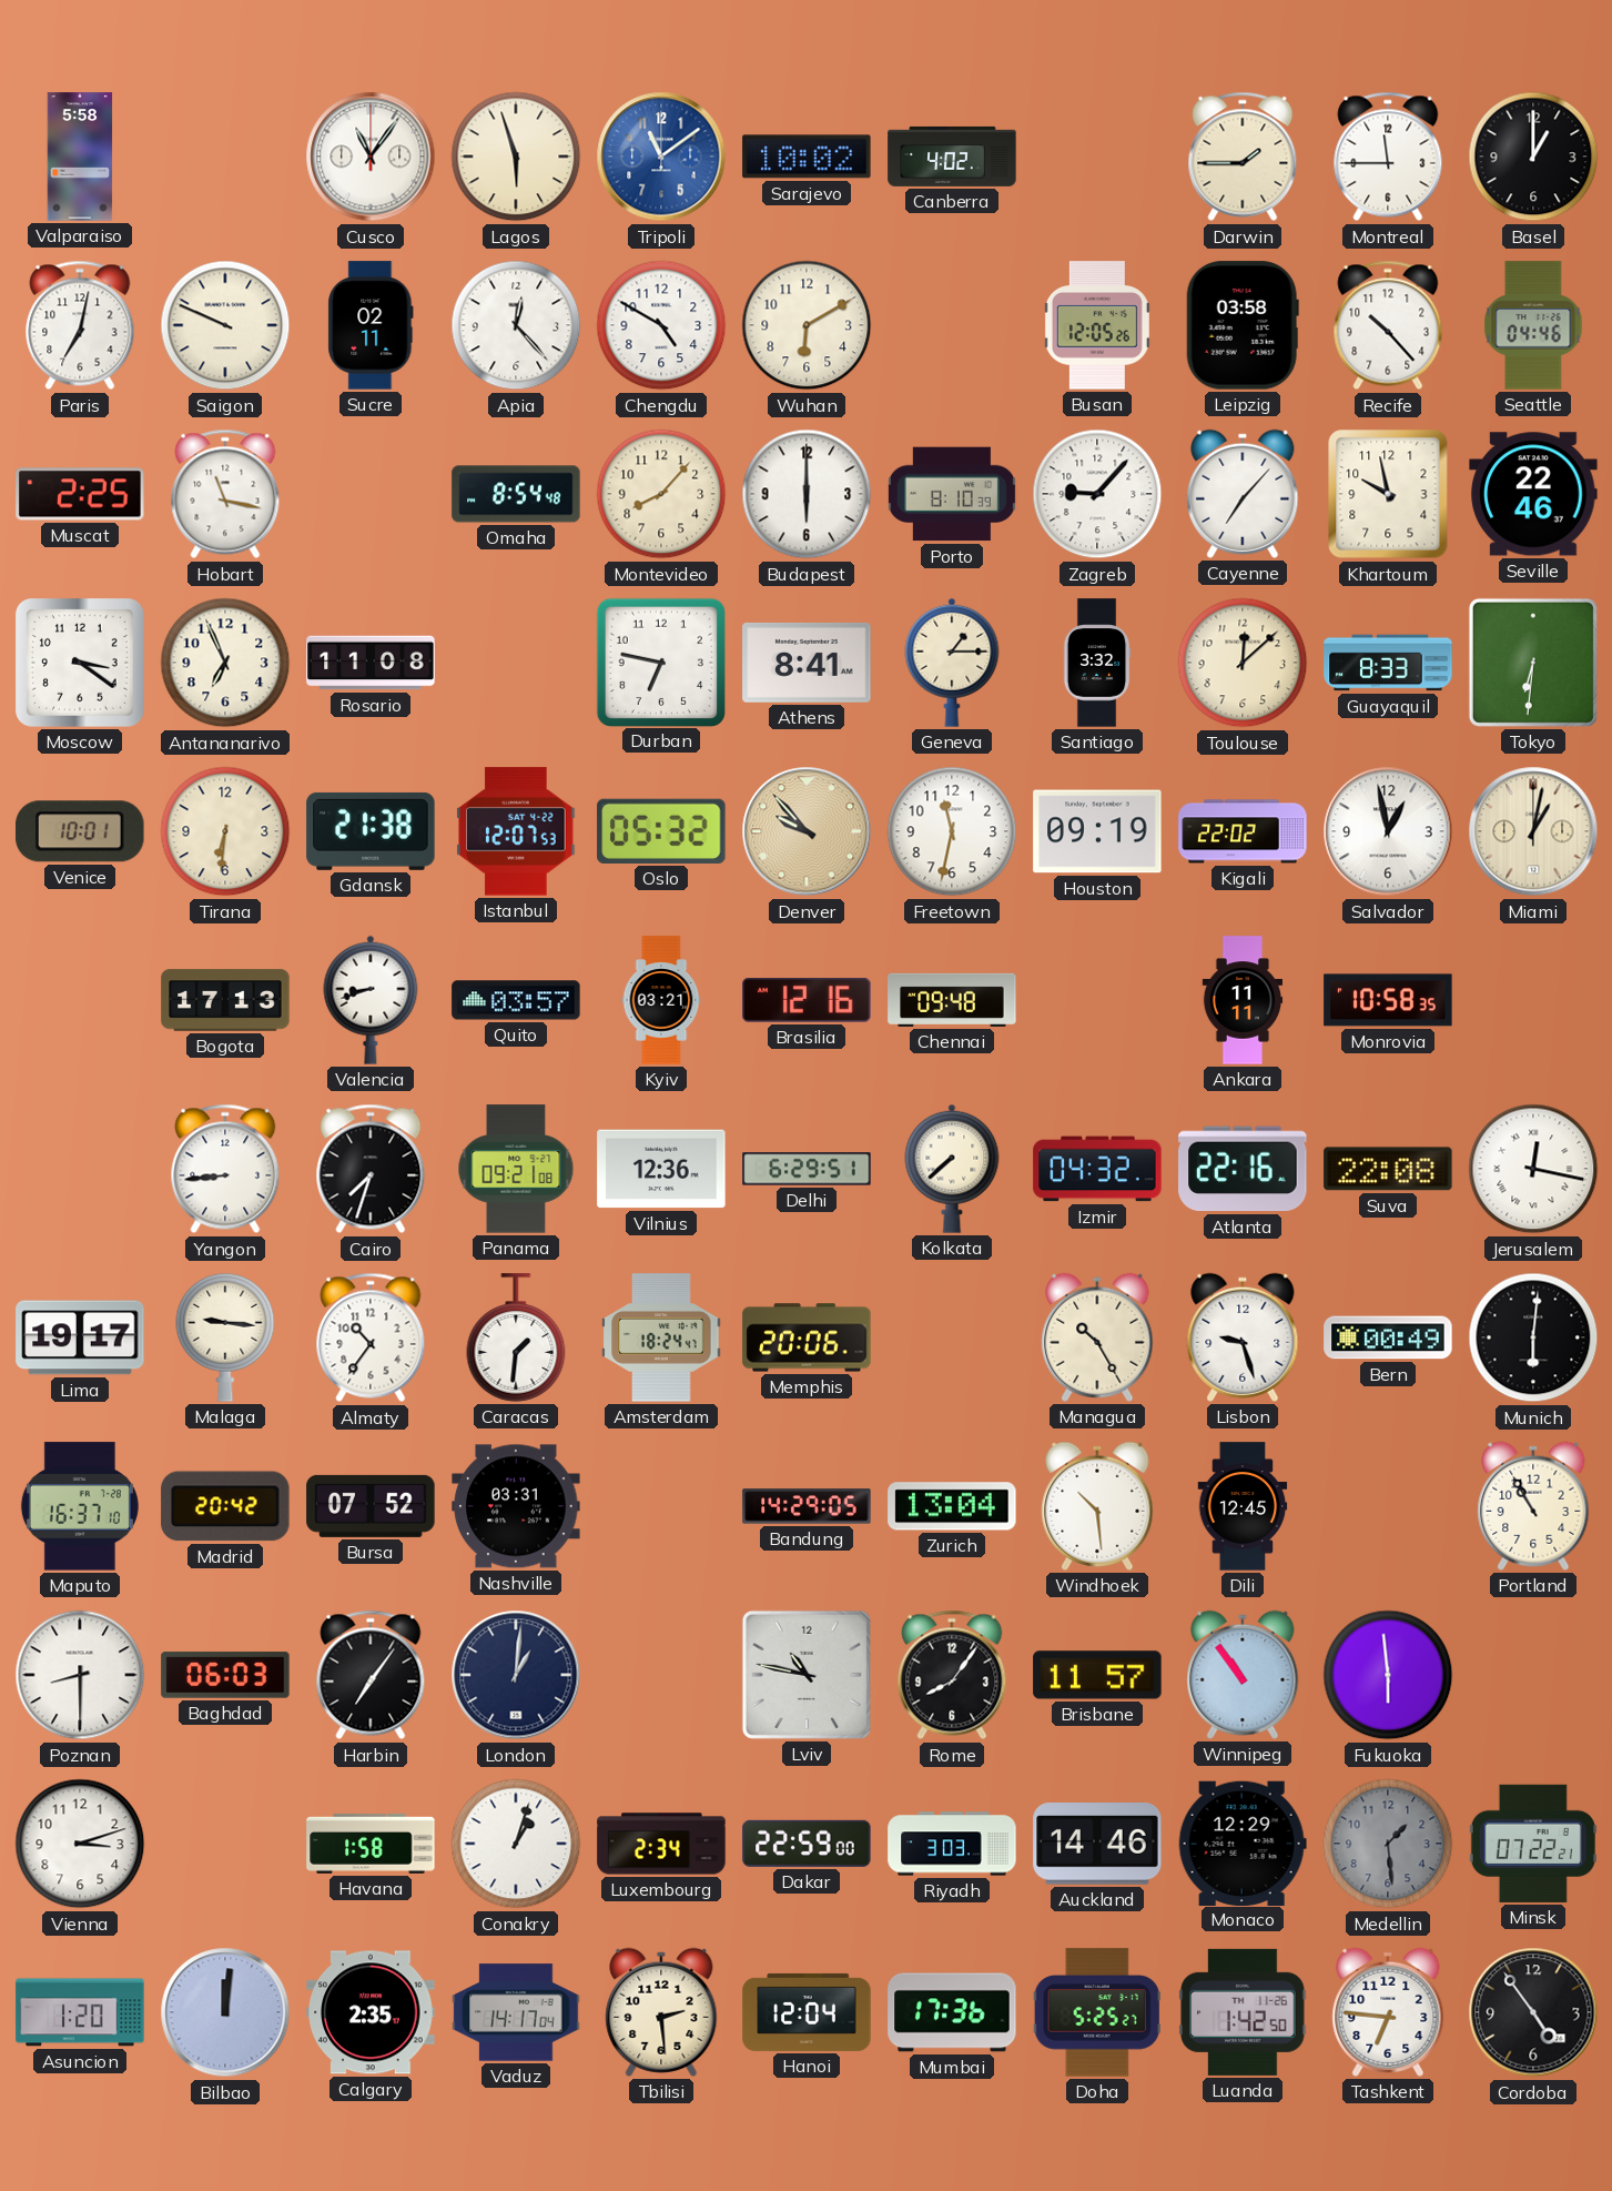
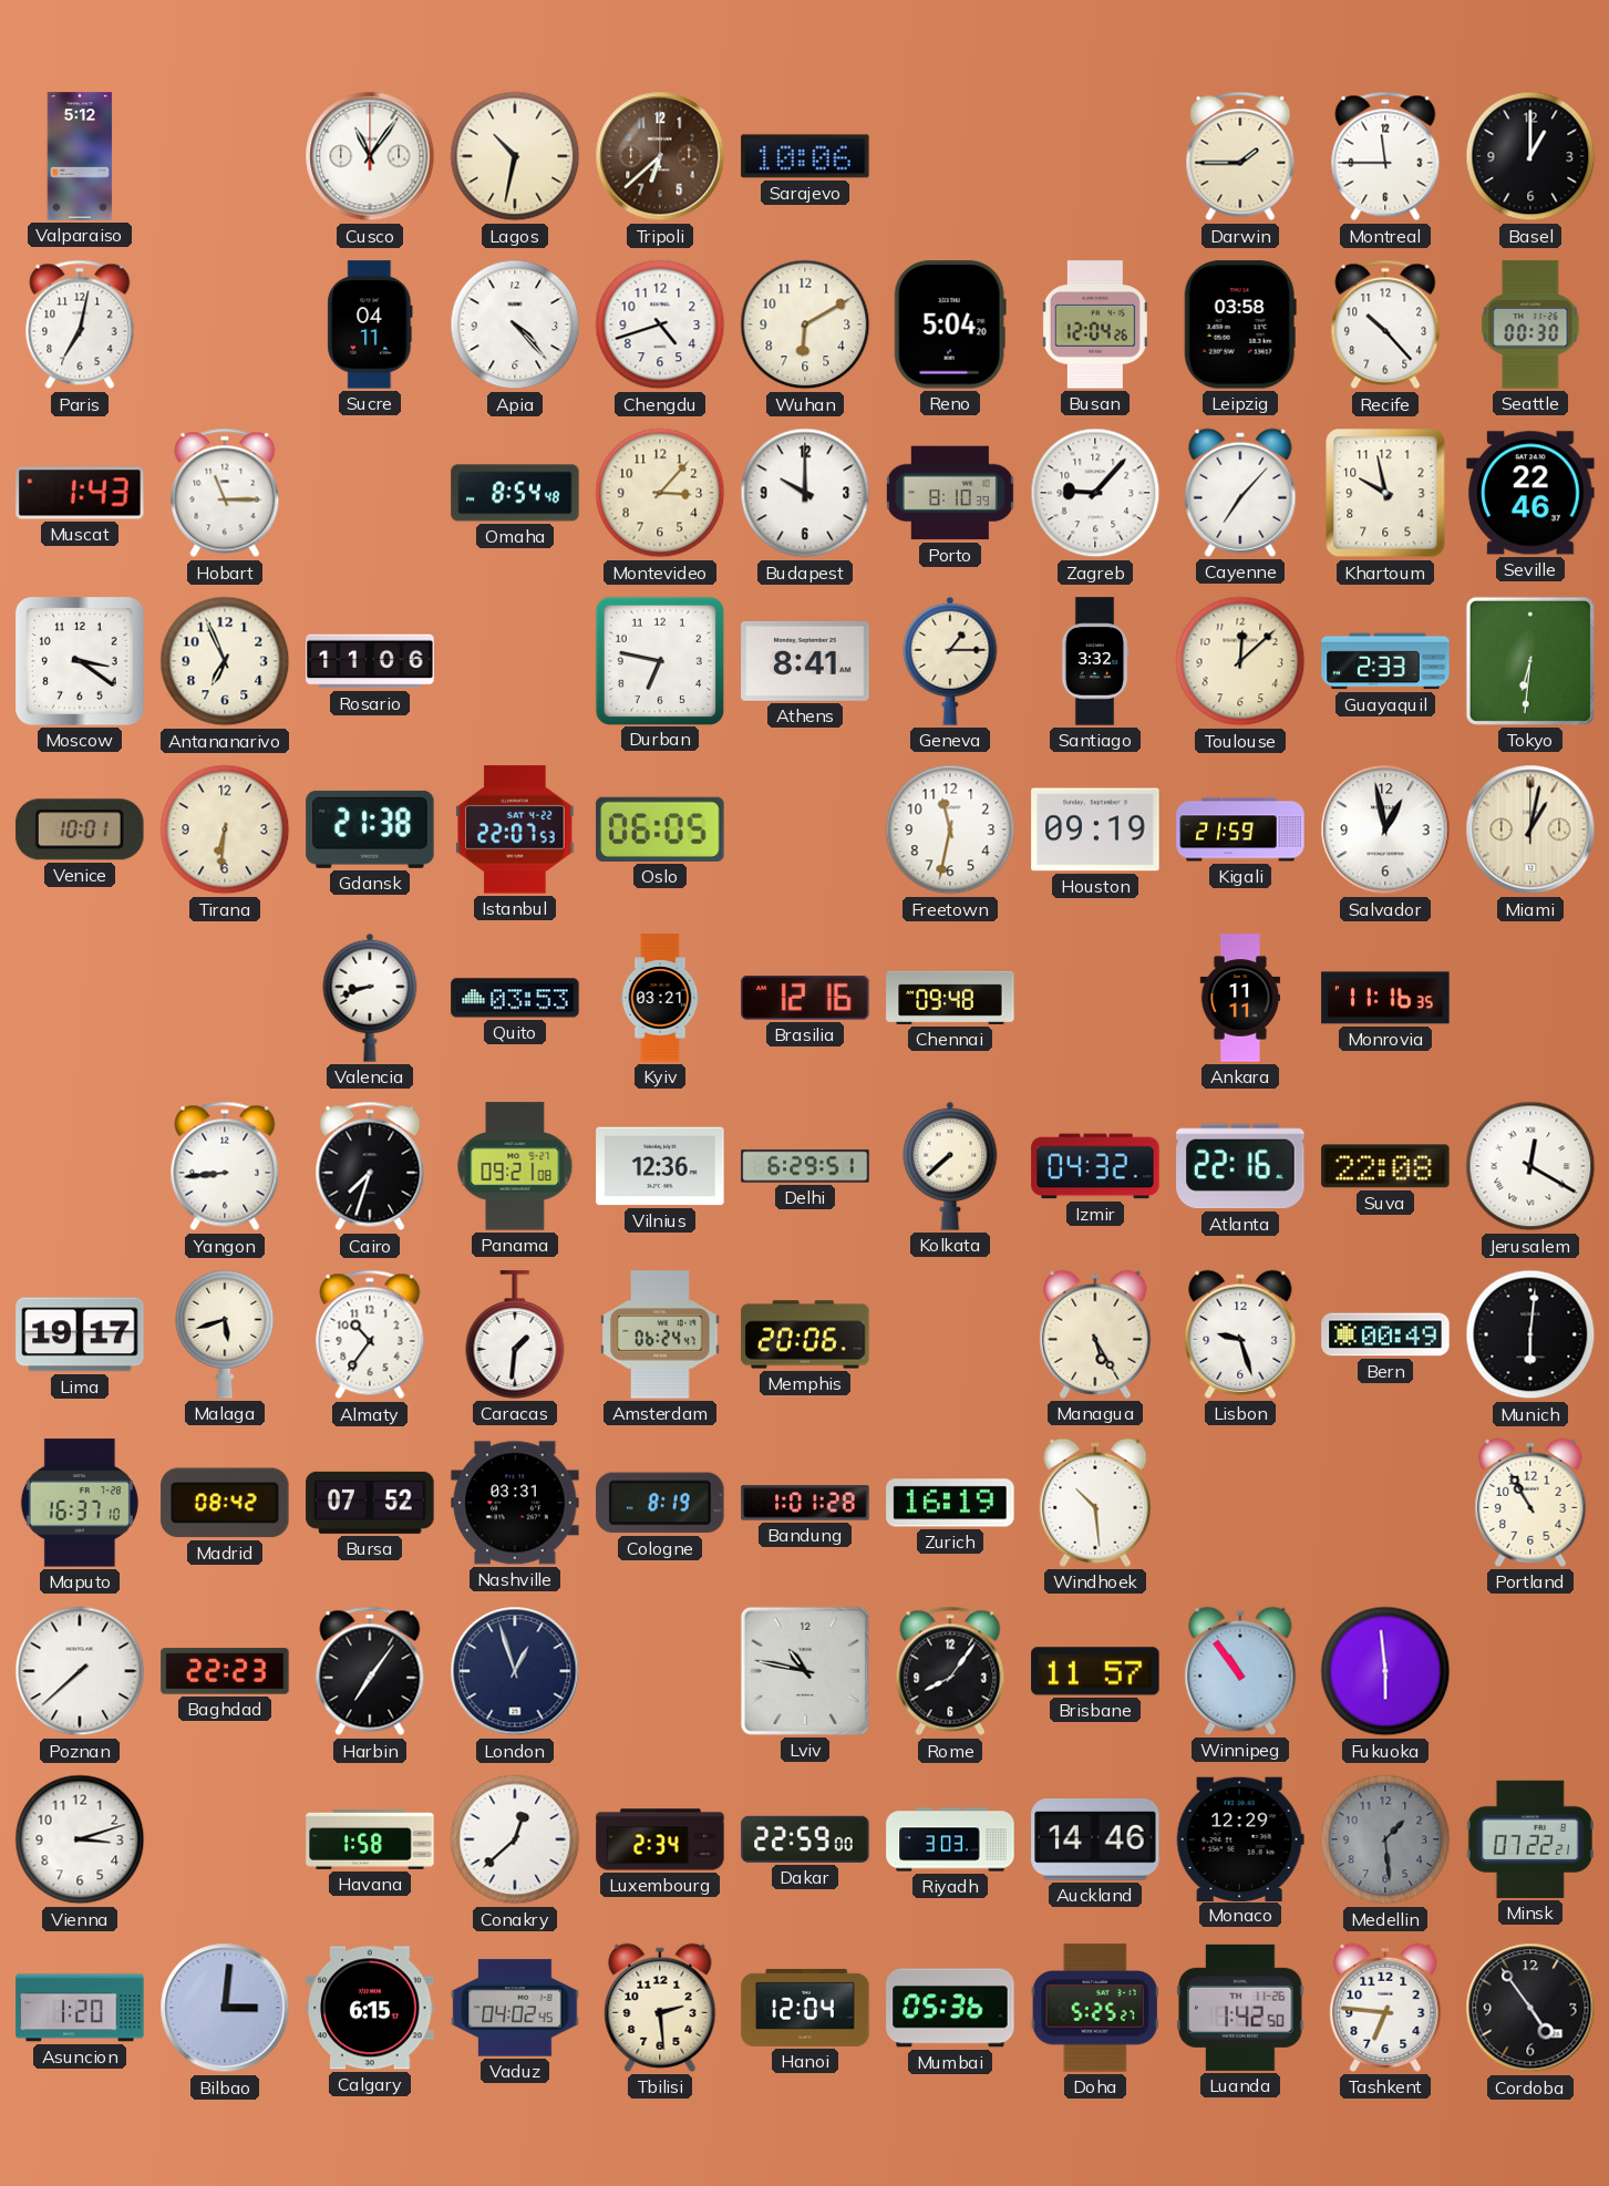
Valparaiso: 5:58 -> 5:12 (80, 156)
Lagos: 5:57 -> 10:32 (515, 156)
Tripoli: 11:09 -> 6:38 (660, 156)
Tripoli dial: blue -> brown (660, 156)
Sarajevo: 10:02 -> 10:06 (805, 156)
Canberra: 4:02 -> none (952, 156)
Saigon: 9:49 -> none (225, 325)
Sucre: 02:11 -> 04:11 (370, 324)
Apia: 12:23 -> 4:23 (515, 324)
Chengdu: 4:50 -> 4:42 (660, 324)
Reno: none -> 5:04 (950, 324)
Busan: 12:05 -> 12:04 (1095, 324)
Seattle: 04:46 -> 00:30 (1530, 324)
Muscat: 2:25 -> 1:43 (80, 493)
Hobart: 11:17 -> 11:15 (225, 493)
Montevideo: 8:07 -> 3:07 (660, 493)
Budapest: 6:00 -> 10:00 (805, 493)
Rosario: 11:08 -> 11:06 (370, 661)
Guayaquil: 8:33 -> 2:33 (1385, 661)
Istanbul: 12:07 -> 22:07 (515, 829)
Oslo: 05:32 -> 06:05 (660, 829)
Denver: 9:53 -> none (807, 831)
Kigali: 22:02 -> 21:59 (1240, 829)
Bogota: 17:13 -> none (225, 1000)
Quito: 03:57 -> 03:53 (515, 998)
Monrovia: 10:58 -> 11:16 (1385, 998)
Jerusalem: 12:17 -> 12:20 (1530, 1166)
Malaga: 9:16 -> 5:42 (225, 1334)
Amsterdam: 18:24 -> 06:24 (660, 1334)
Managua: 10:25 -> 5:25 (1095, 1334)
Madrid: 20:42 -> 08:42 (225, 1503)
Cologne: none -> 8:19 (660, 1503)
Bandung: 14:29 -> 1:01 (805, 1503)
Zurich: 13:04 -> 16:19 (950, 1503)
Dili: 12:45 -> none (1243, 1506)
Poznan: 8:30 -> 7:38 (80, 1671)
Baghdad: 06:03 -> 22:23 (225, 1671)
London: 1:01 -> 12:57 (515, 1671)
Conakry: 1:03 -> 12:38 (515, 1839)
Bilbao: 12:01 -> 3:01 (225, 2008)
Calgary: 2:35 -> 6:15 (370, 2008)
Vaduz: 14:17 -> 04:02 (515, 2008)
Mumbai: 17:36 -> 05:36 (950, 2008)
